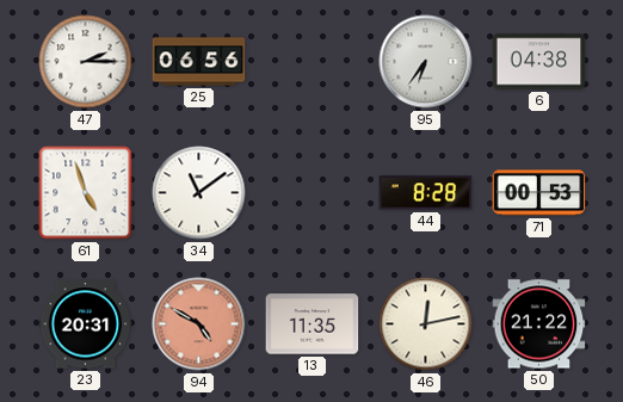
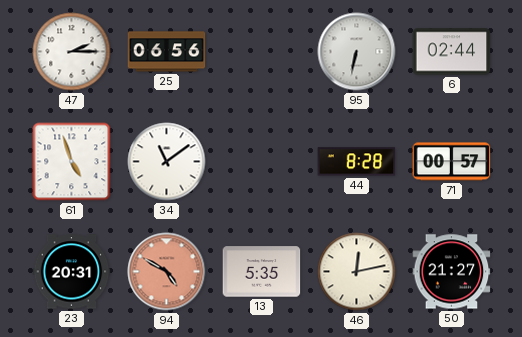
95: 6:36 -> 6:32 (357, 52)
6: 04:38 -> 02:44 (452, 52)
71: 00:53 -> 00:57 (452, 162)
13: 11:35 -> 5:35 (262, 272)
50: 21:22 -> 21:27 (452, 272)
